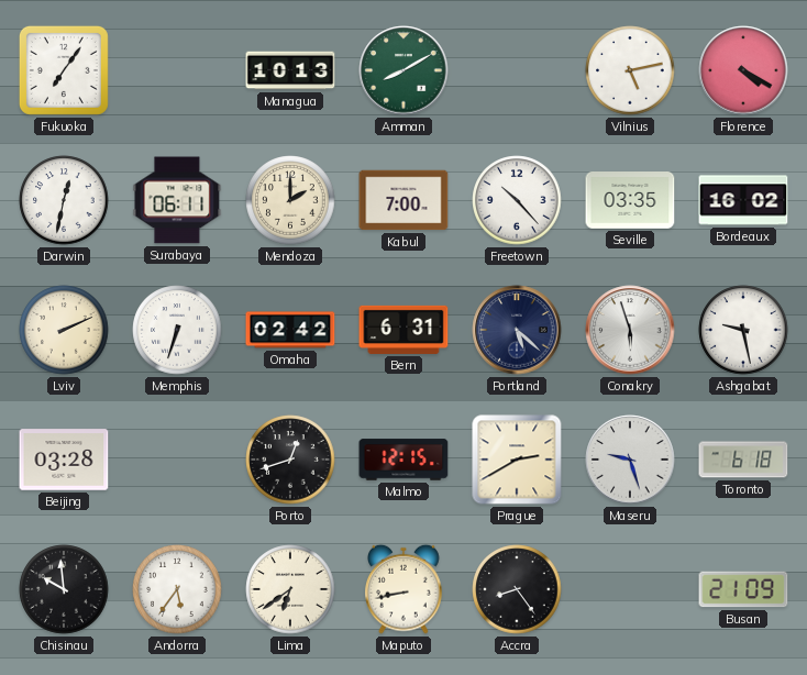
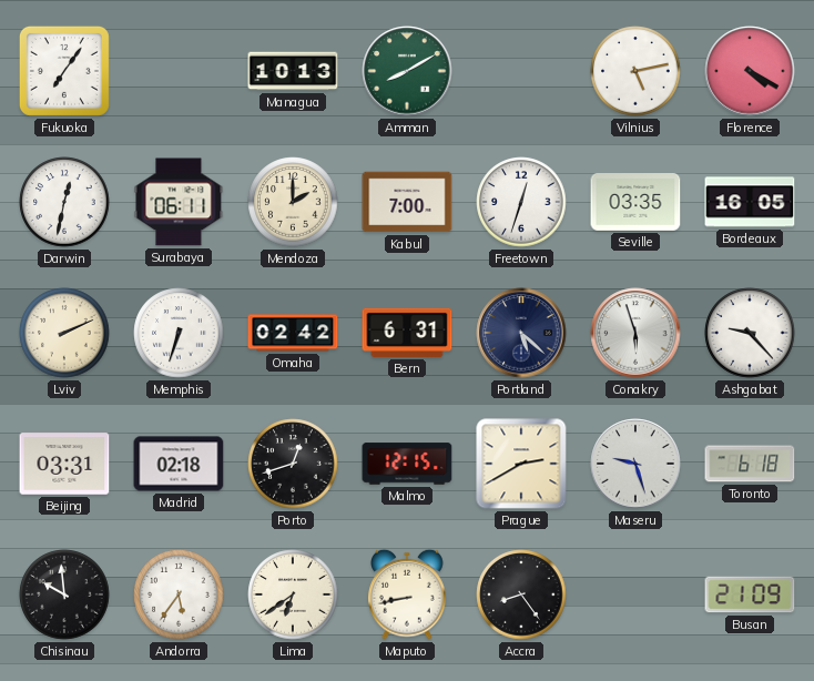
Freetown: 10:23 -> 12:33 (521, 202)
Bordeaux: 16:02 -> 16:05 (750, 202)
Ashgabat: 9:28 -> 9:23 (750, 333)
Beijing: 03:28 -> 03:31 (64, 464)
Madrid: none -> 02:18 (179, 464)
